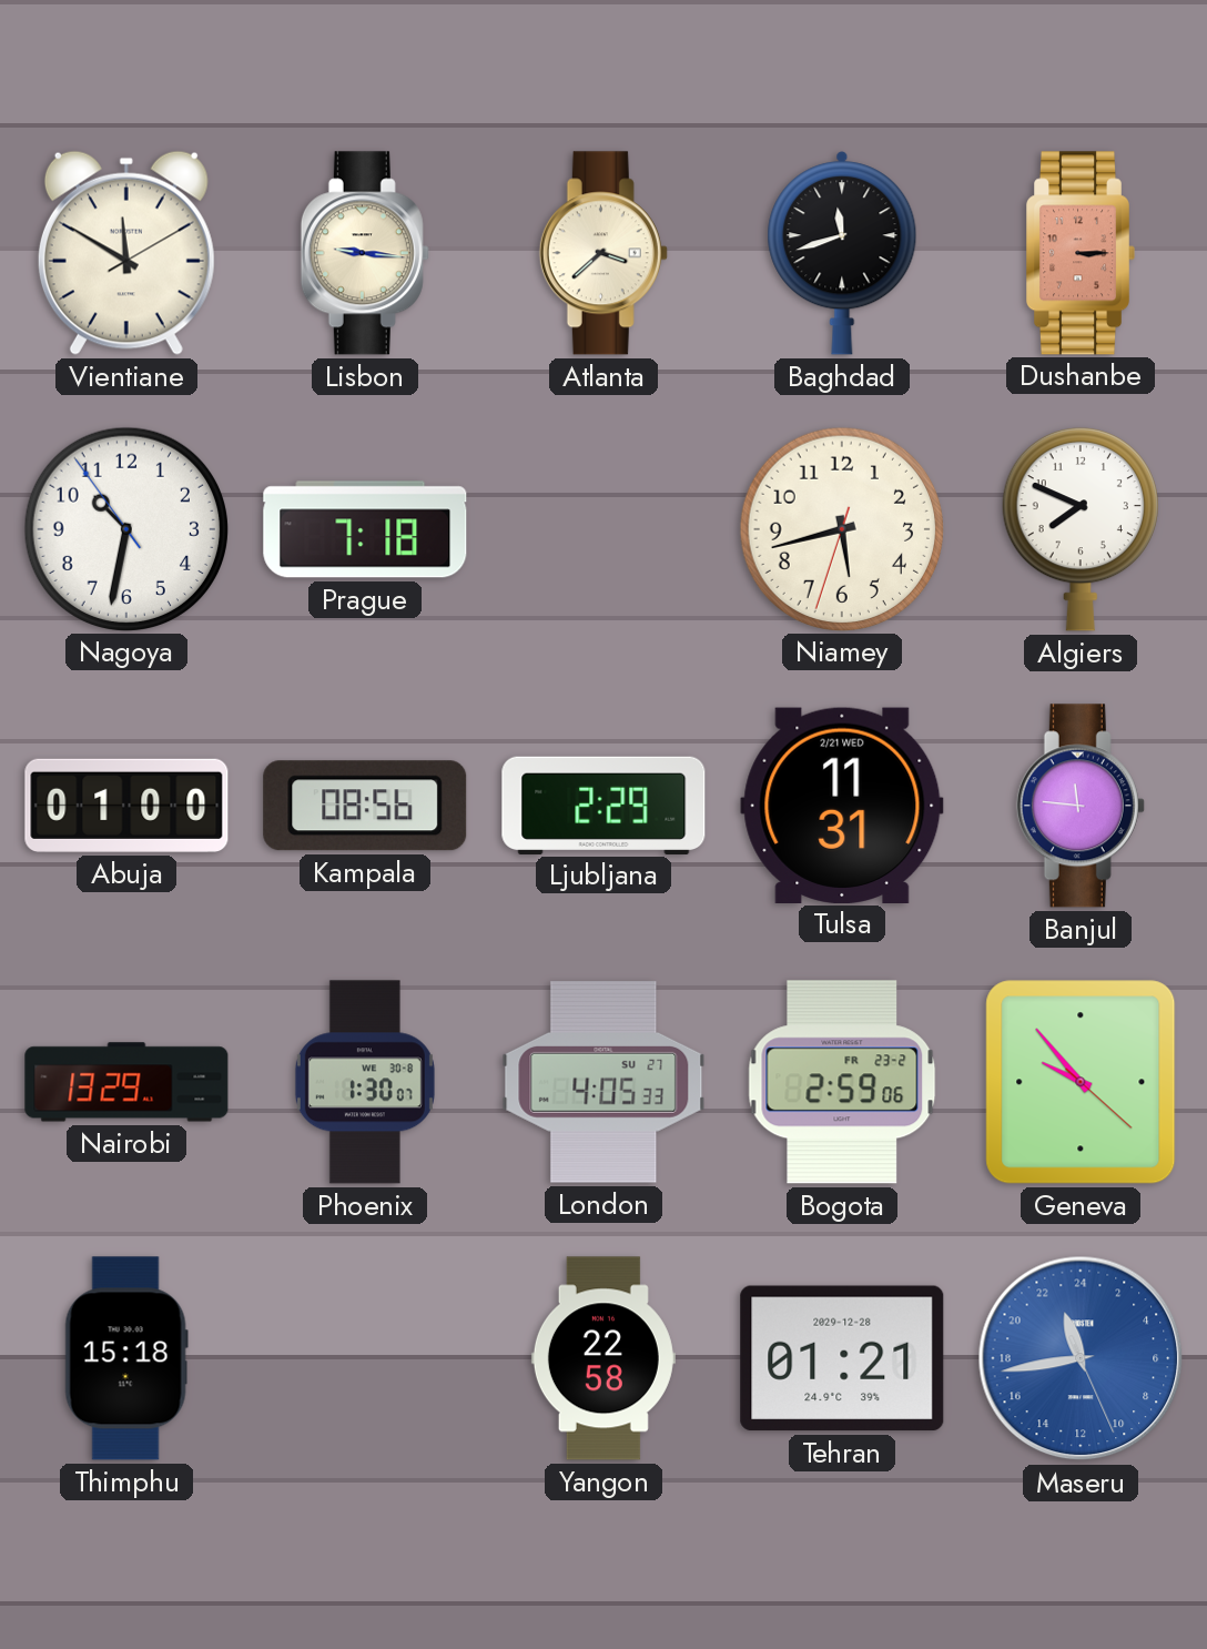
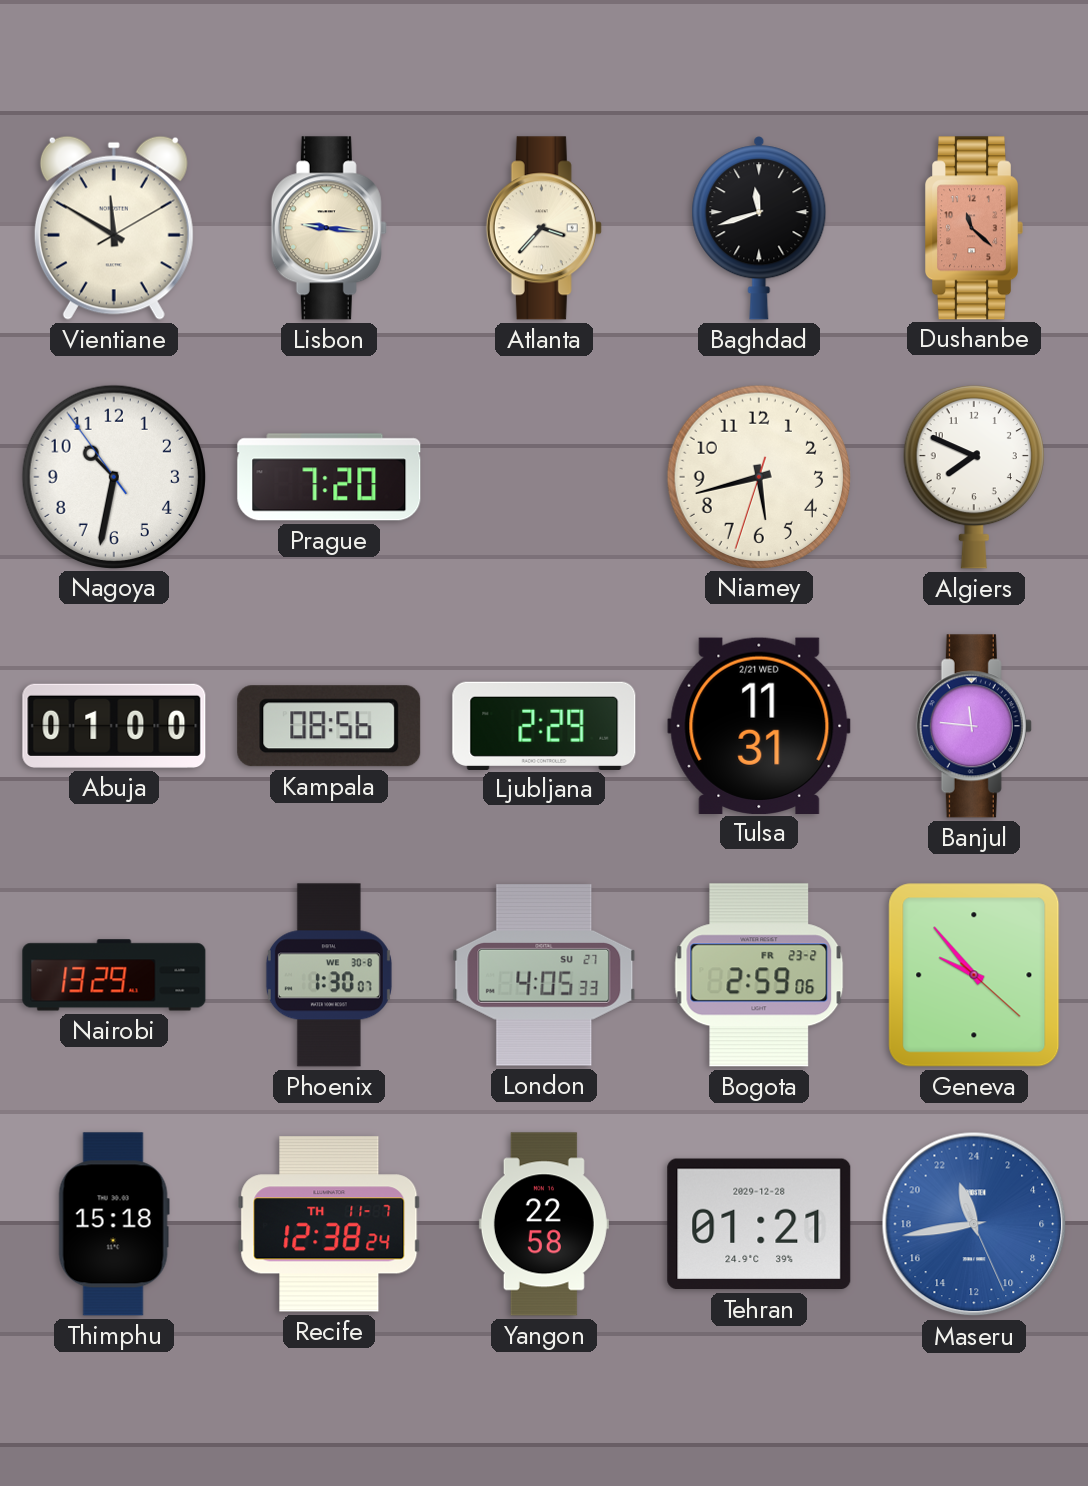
Atlanta: 3:38 -> 3:37 (544, 228)
Dushanbe: 3:15 -> 11:22 (974, 228)
Prague: 7:18 -> 7:20 (329, 477)
Recife: none -> 12:38 (329, 1224)
